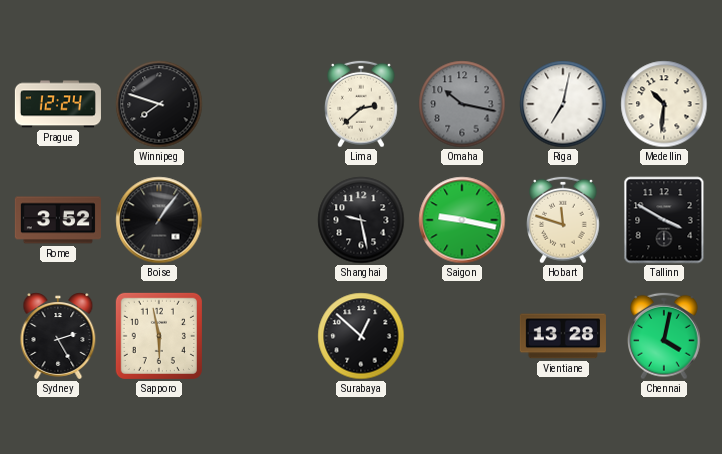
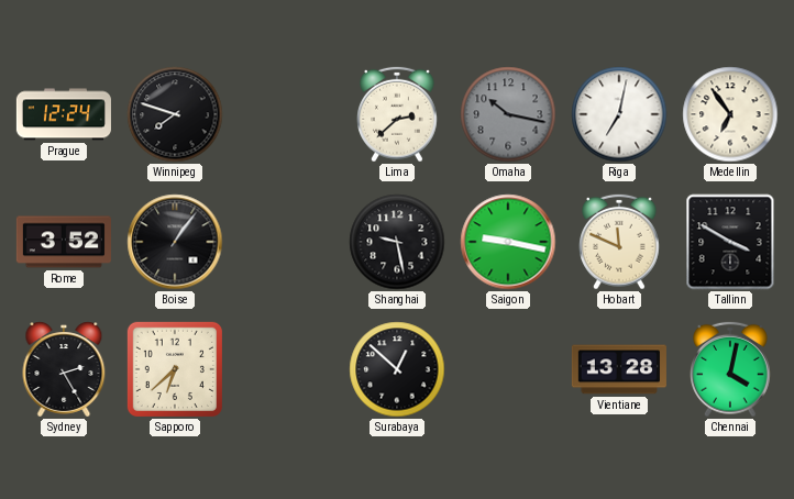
Medellin: 10:31 -> 6:54 (730, 114)
Hobart: 11:48 -> 11:49 (620, 242)
Sapporo: 5:58 -> 6:38 (175, 369)
